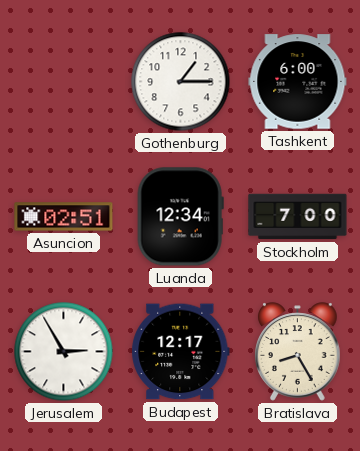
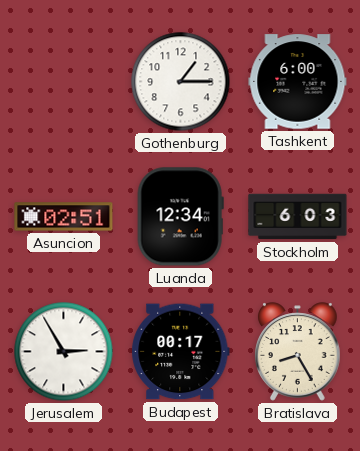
Stockholm: 7:00 -> 6:03 (298, 217)
Budapest: 12:17 -> 00:17 (181, 352)
